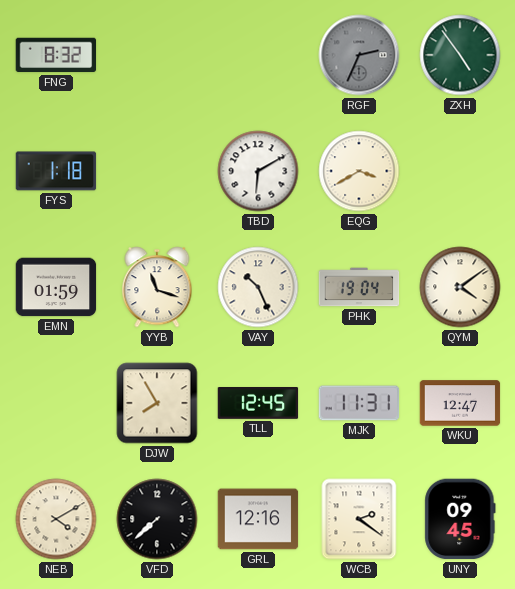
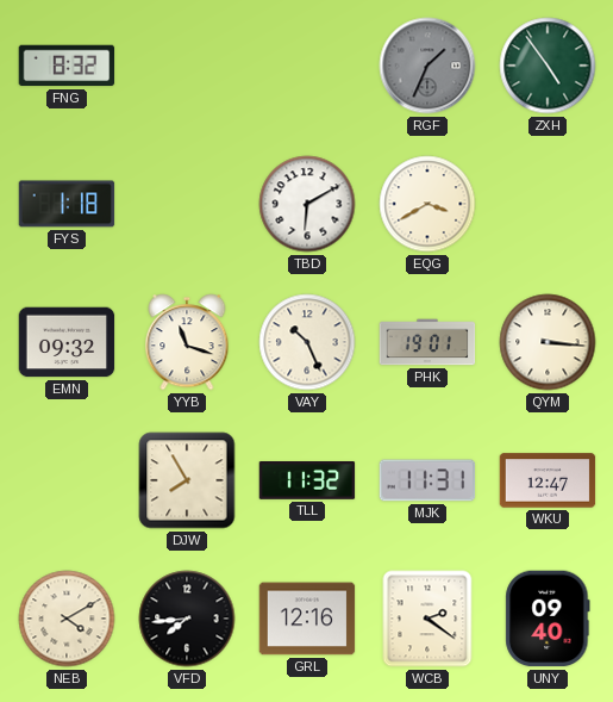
RGF: 2:34 -> 1:34 (427, 66)
EMN: 01:59 -> 09:32 (67, 342)
PHK: 19:04 -> 19:01 (427, 342)
QYM: 4:09 -> 3:16 (548, 342)
TLL: 12:45 -> 11:32 (307, 482)
VFD: 7:38 -> 7:44 (187, 619)
UNY: 09:45 -> 09:40 (548, 619)
